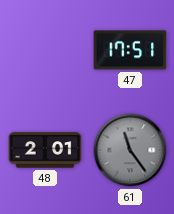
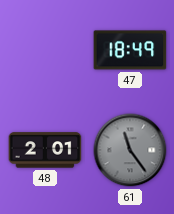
47: 17:51 -> 18:49 (130, 50)
